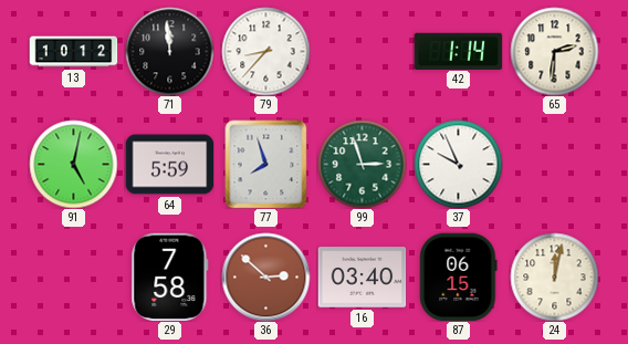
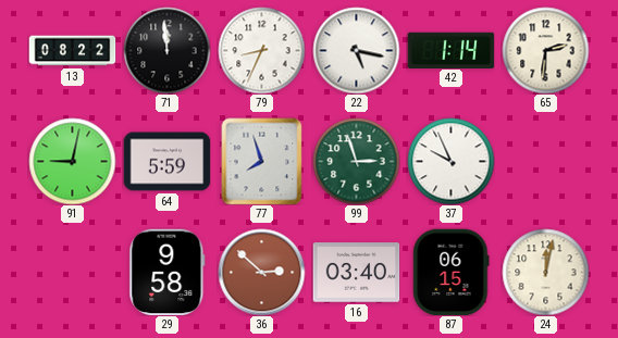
13: 10:12 -> 08:22 (72, 51)
79: 8:37 -> 8:34 (261, 50)
22: none -> 5:17 (356, 50)
91: 5:02 -> 9:02 (72, 161)
29: 7:58 -> 9:58 (168, 272)
